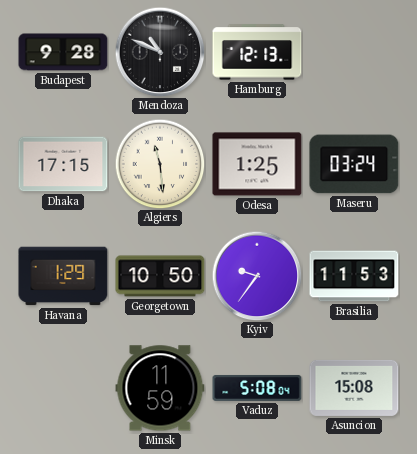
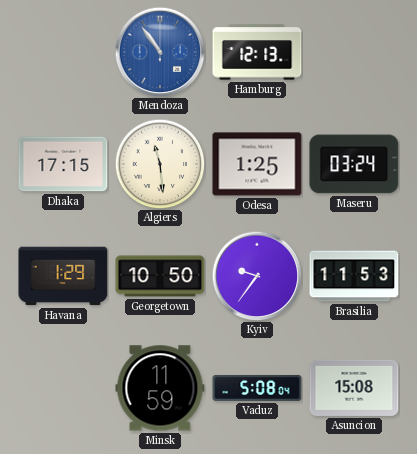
Budapest: 9:28 -> none (63, 52)
Mendoza: 10:49 -> 10:54 (160, 52)
Mendoza dial: black -> blue (160, 52)
